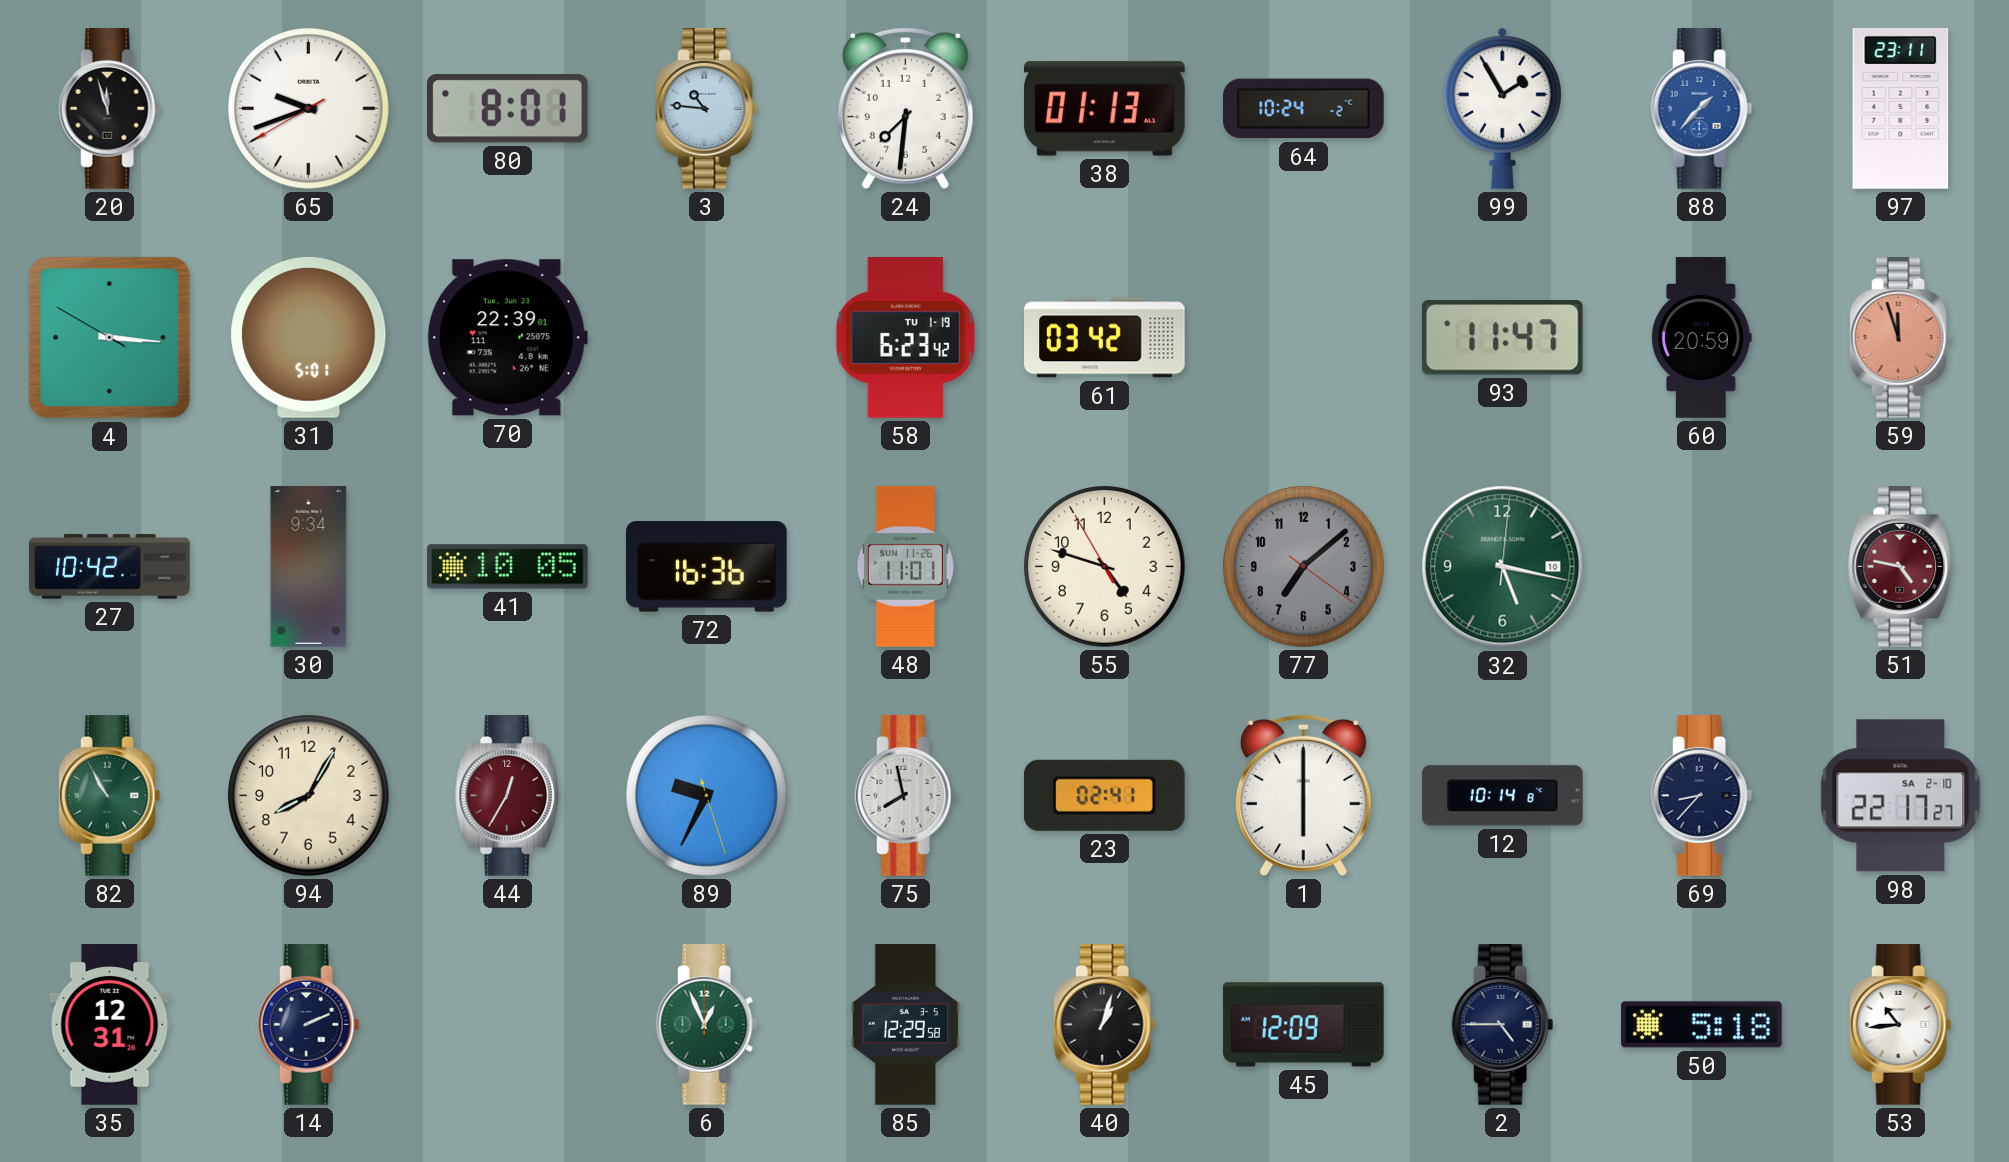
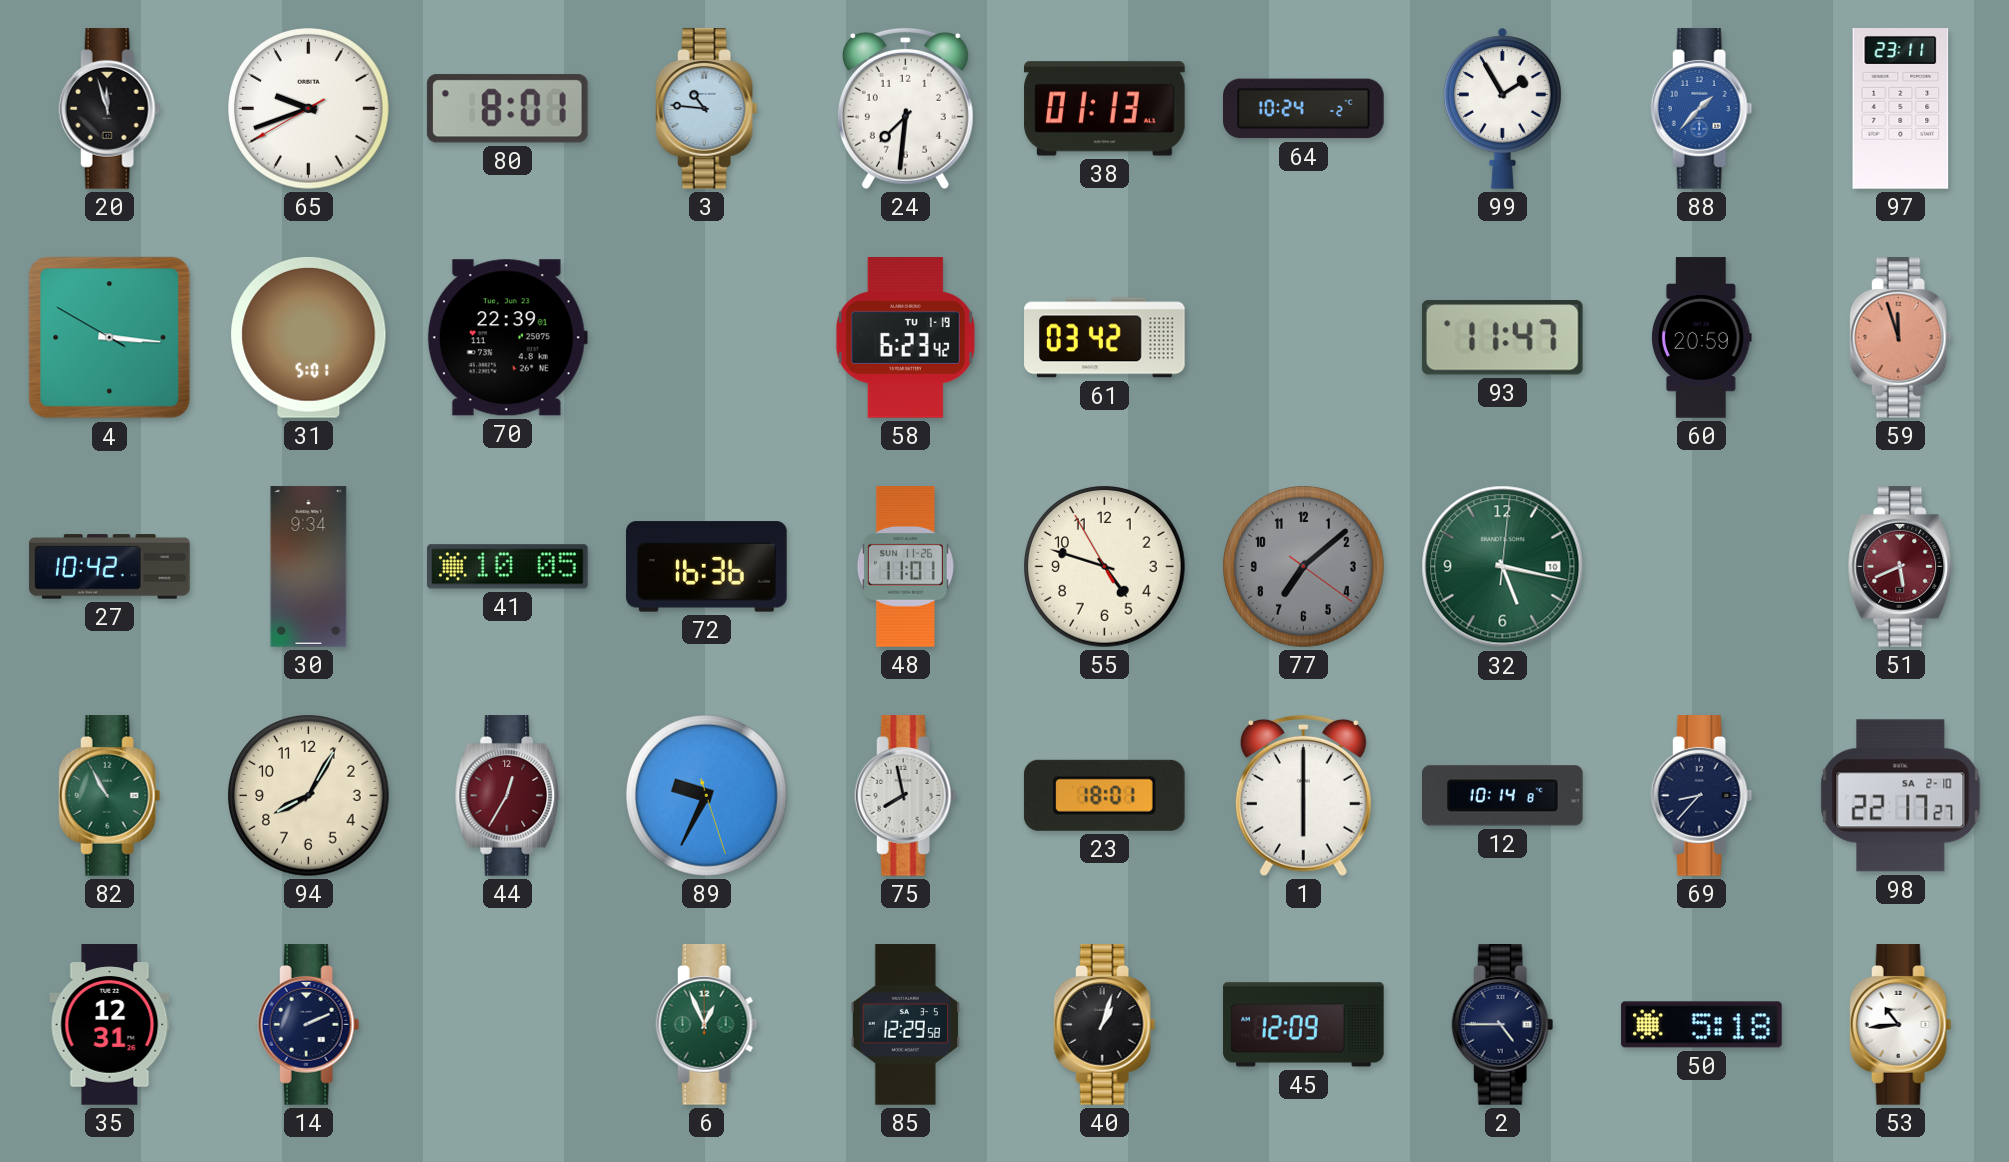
51: 4:47 -> 5:41 (1901, 567)
23: 02:41 -> 18:01 (1104, 795)
